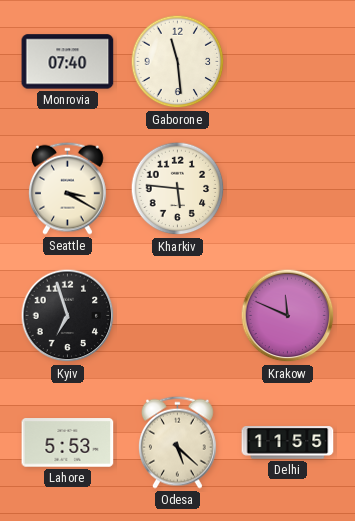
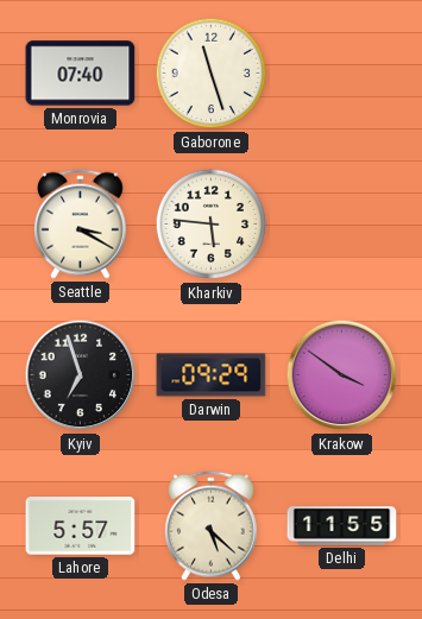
Gaborone: 11:29 -> 11:27 (212, 74)
Darwin: none -> 09:29 (212, 375)
Krakow: 11:49 -> 3:51 (342, 375)
Lahore: 5:53 -> 5:57 (81, 526)
